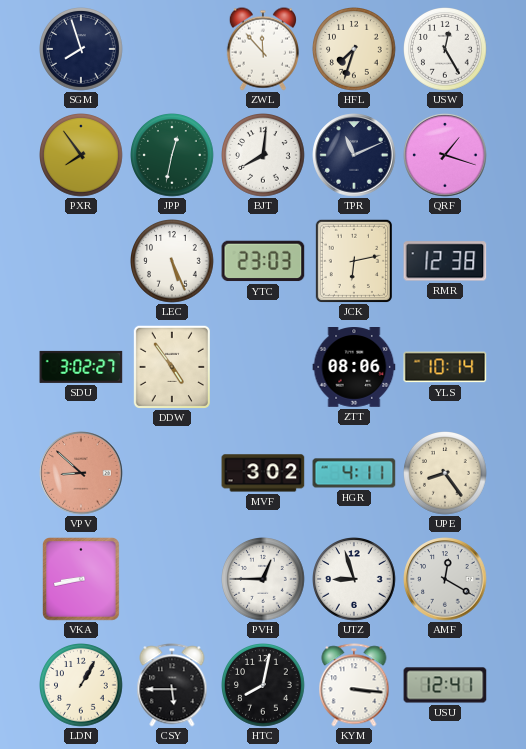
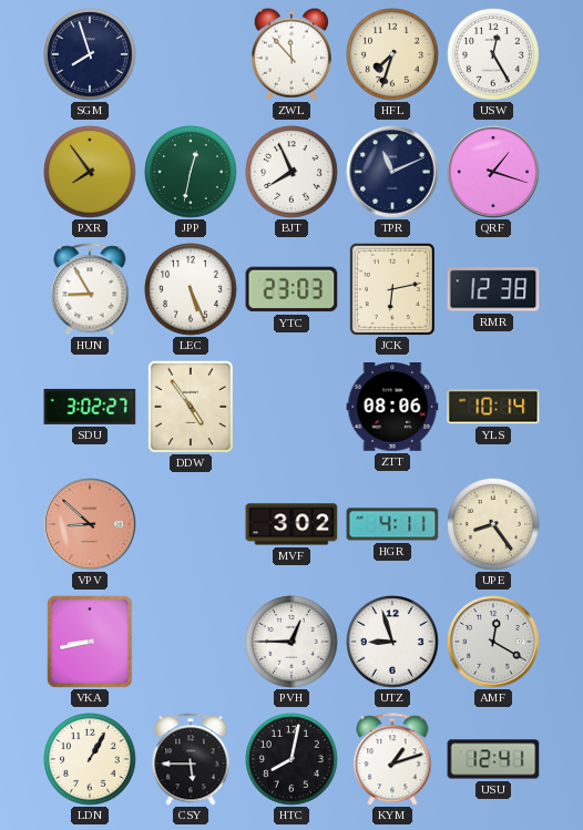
BJT: 8:01 -> 7:56 (293, 173)
HUN: none -> 8:55 (90, 289)
KYM: 3:16 -> 1:12 (392, 759)
